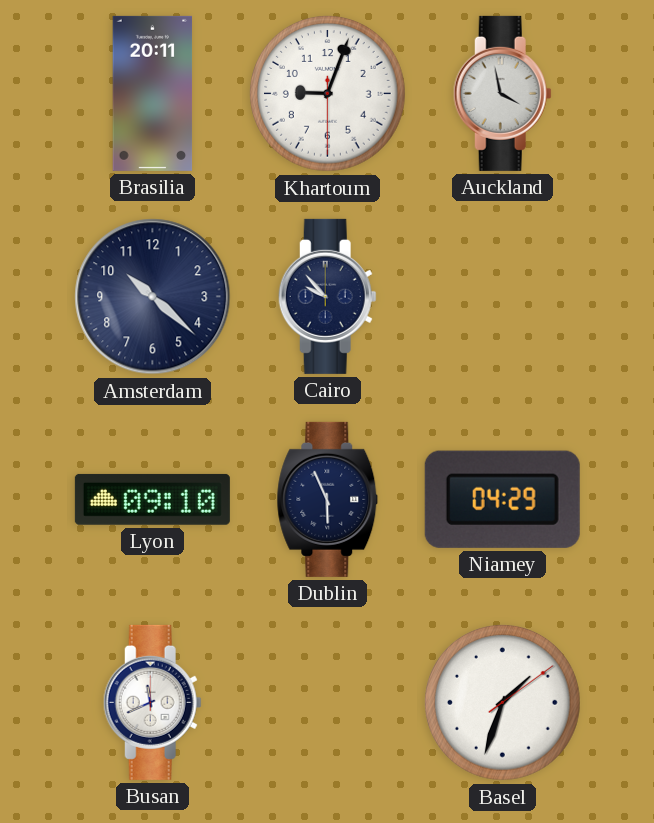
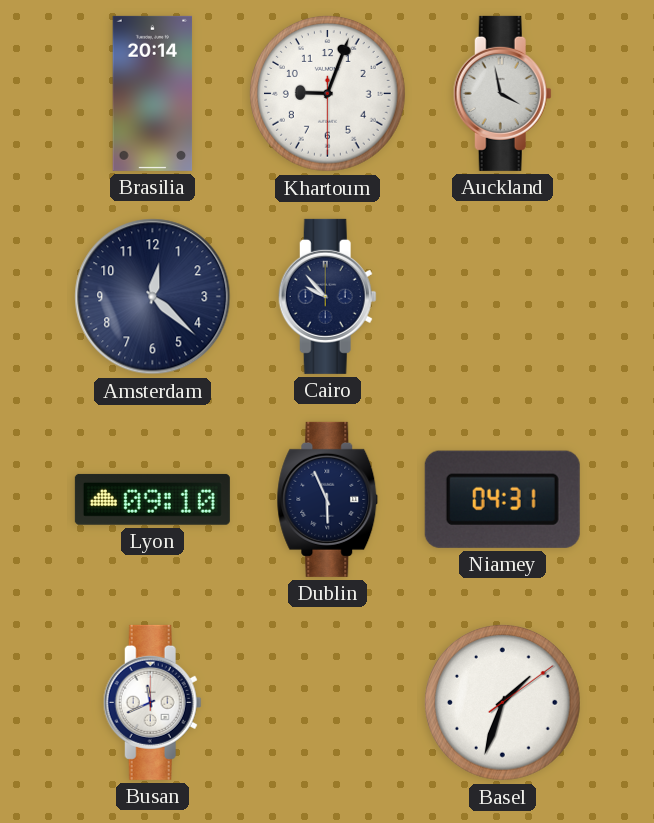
Brasilia: 20:11 -> 20:14 (153, 93)
Amsterdam: 10:22 -> 12:22 (153, 297)
Niamey: 04:29 -> 04:31 (502, 499)
